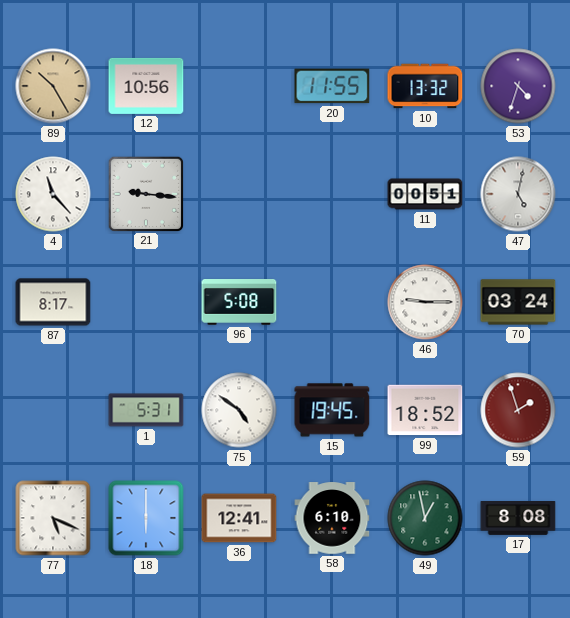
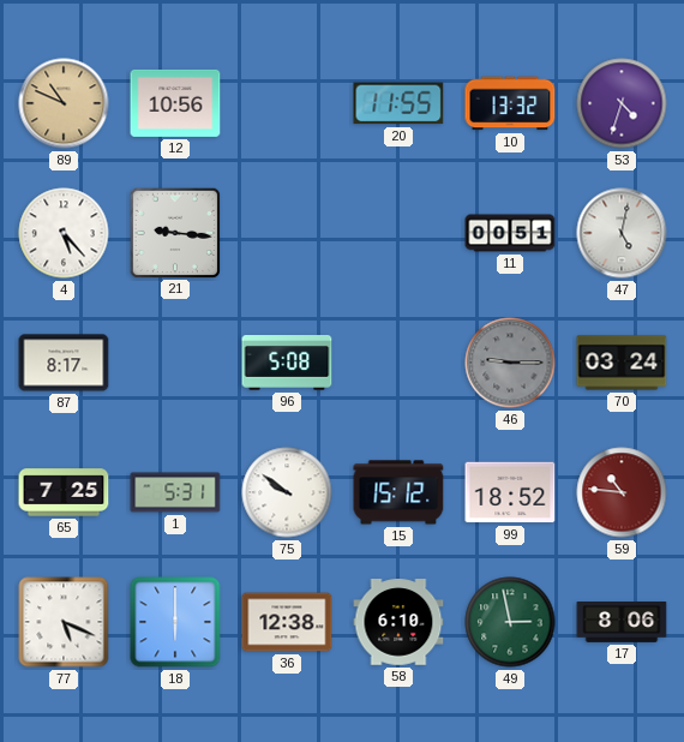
89: 10:25 -> 10:49 (64, 103)
4: 11:23 -> 5:23 (64, 233)
46 dial: white -> grey (510, 363)
65: none -> 7:25 (64, 492)
75: 4:51 -> 9:51 (287, 492)
15: 19:45 -> 15:12 (398, 492)
59: 1:57 -> 10:46 (622, 492)
36: 12:41 -> 12:38 (287, 622)
49: 12:58 -> 2:58 (510, 622)
17: 8:08 -> 8:06 (622, 623)
